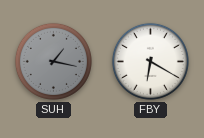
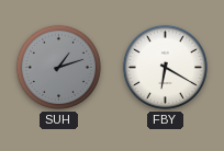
SUH: 1:17 -> 1:12 (58, 67)
